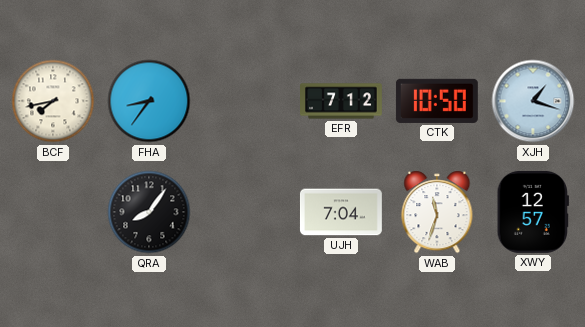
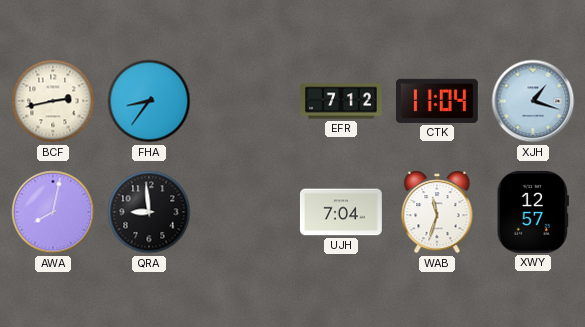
BCF: 7:43 -> 2:43 (53, 101)
CTK: 10:50 -> 11:04 (437, 101)
AWA: none -> 8:02 (53, 212)
QRA: 8:06 -> 8:59 (149, 212)
